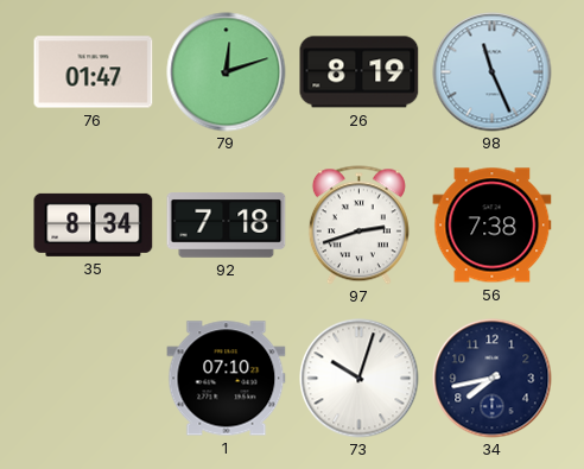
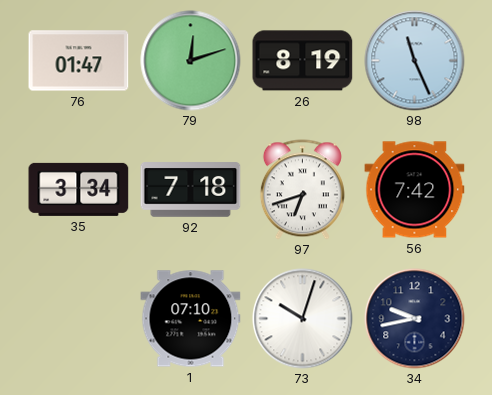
35: 8:34 -> 3:34 (79, 189)
97: 2:42 -> 6:42 (302, 190)
56: 7:38 -> 7:42 (415, 190)
34: 7:43 -> 9:43 (415, 319)
